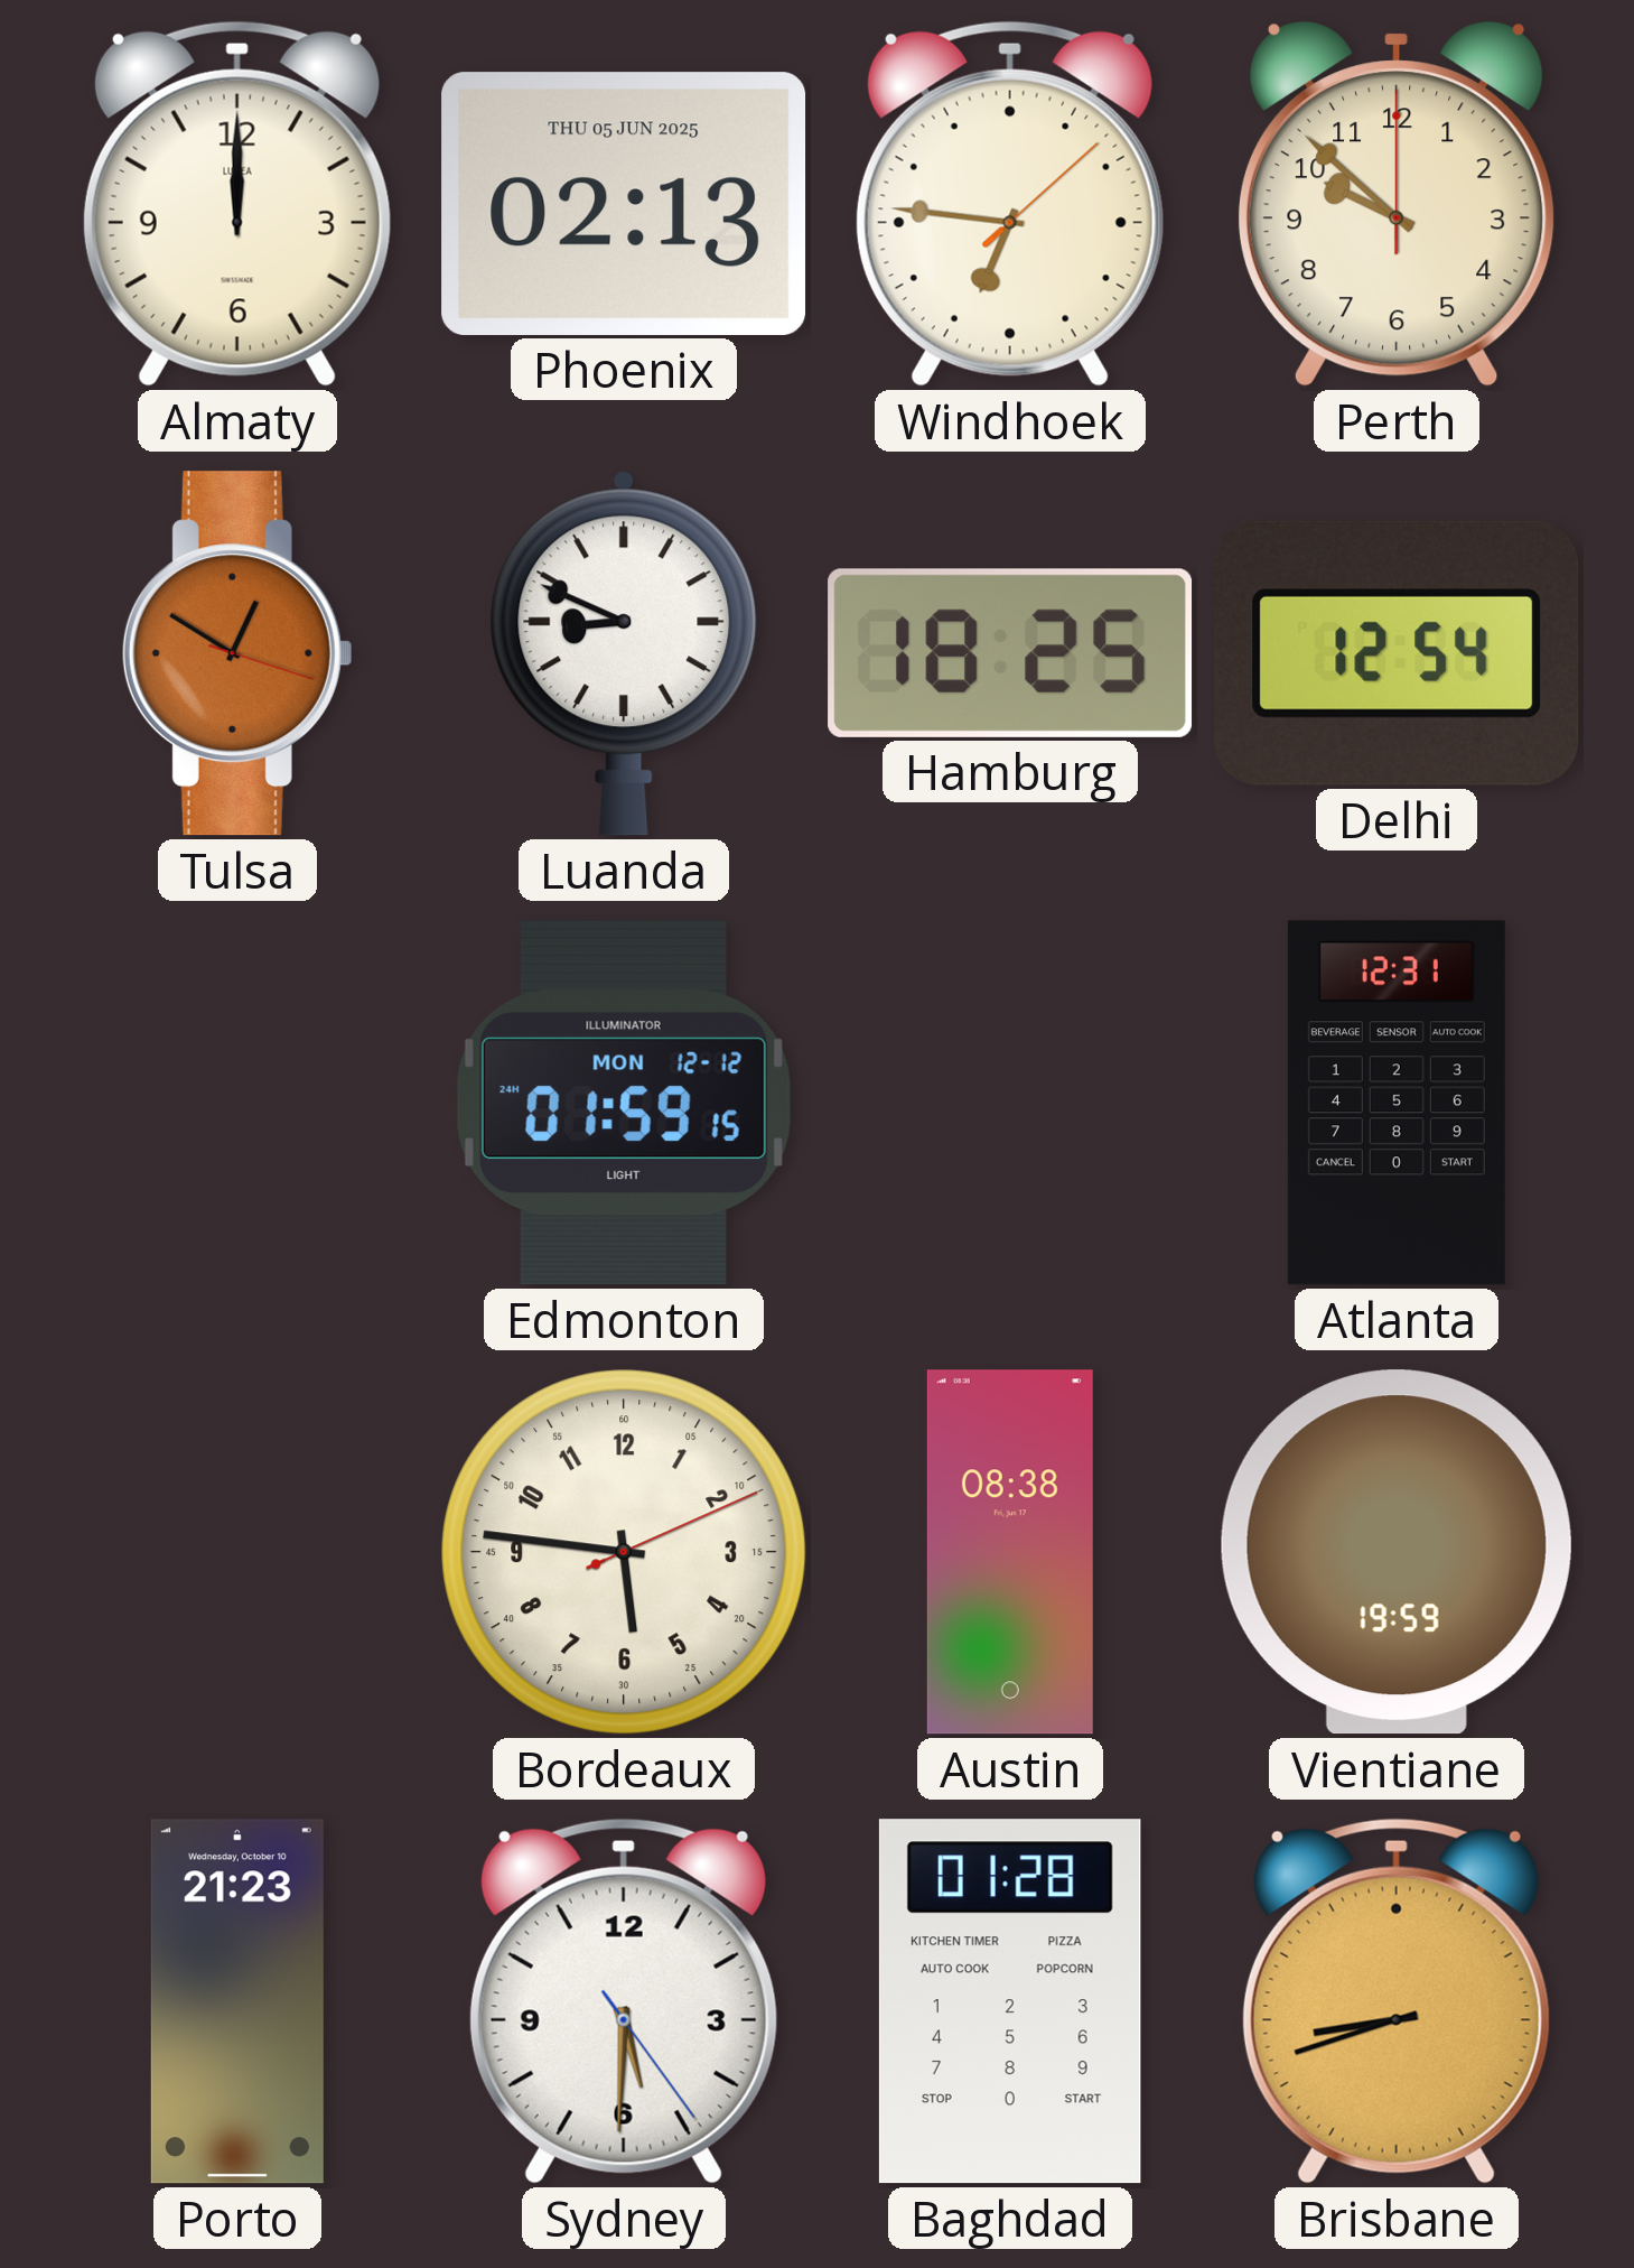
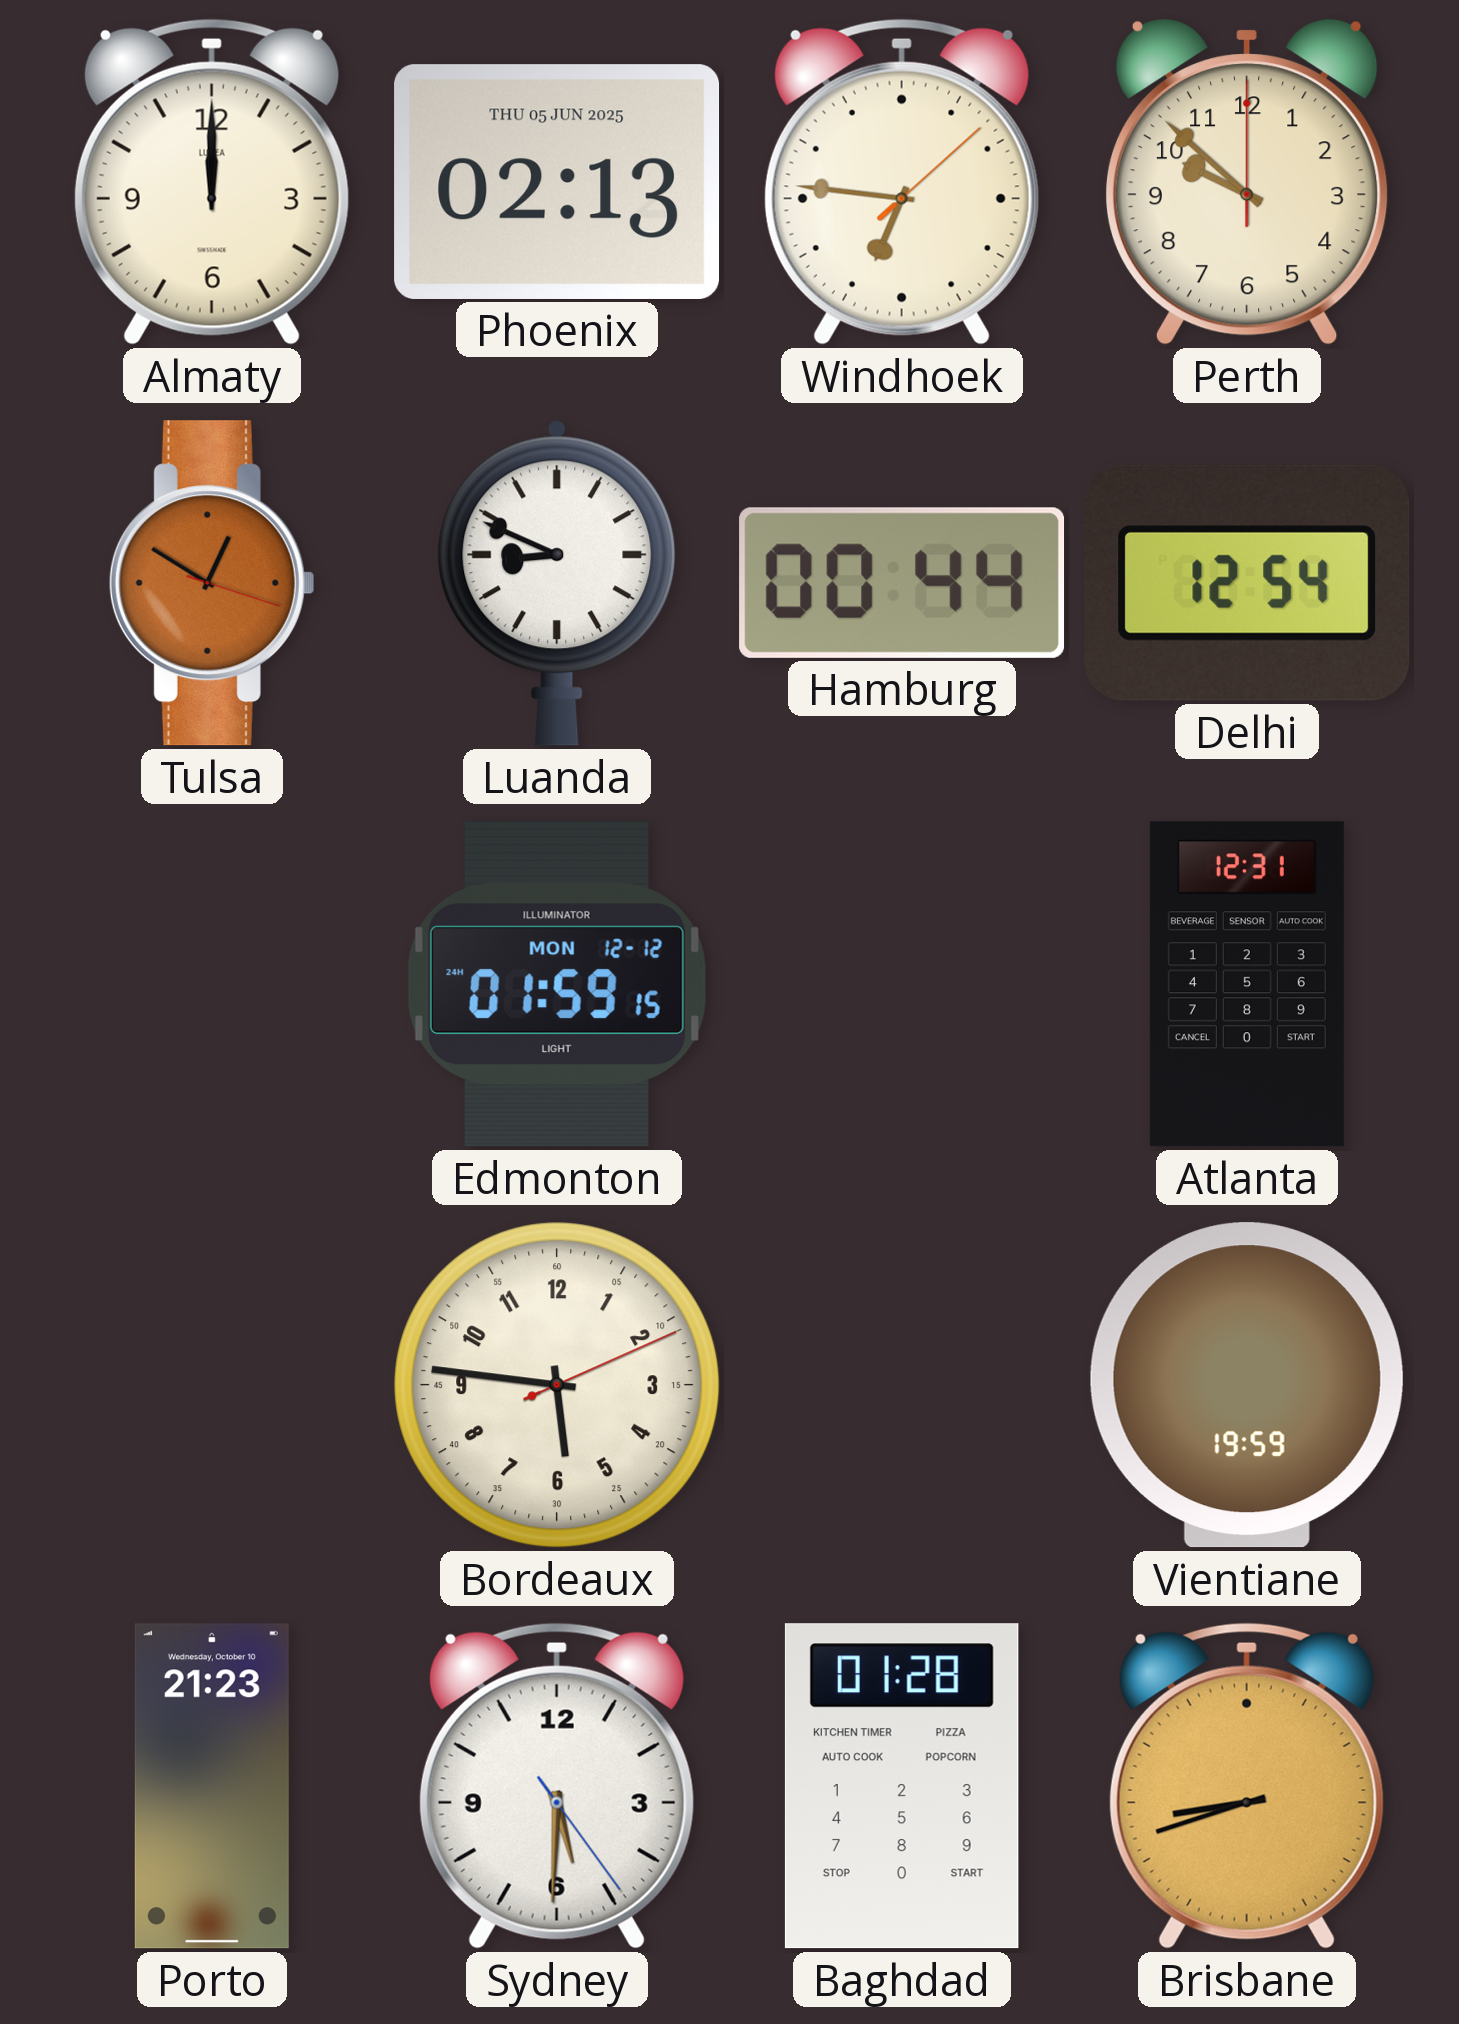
Hamburg: 18:25 -> 00:44 (902, 583)
Austin: 08:38 -> none (1010, 1552)
